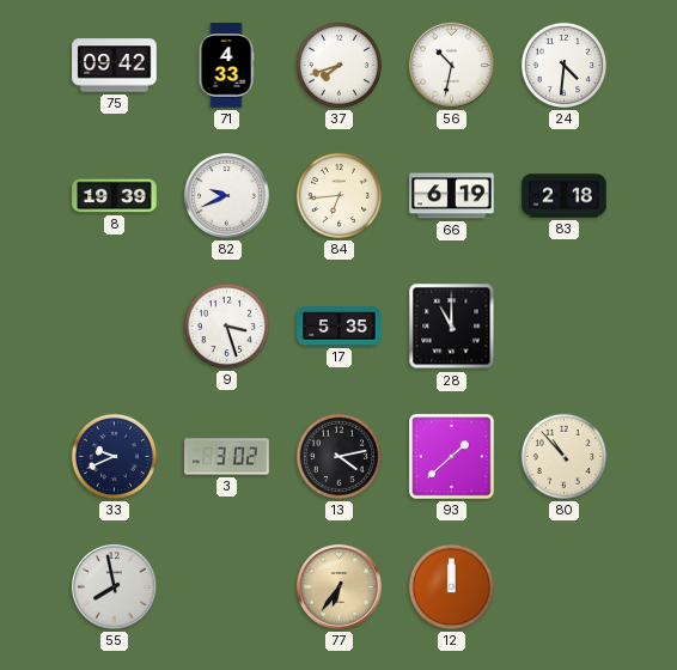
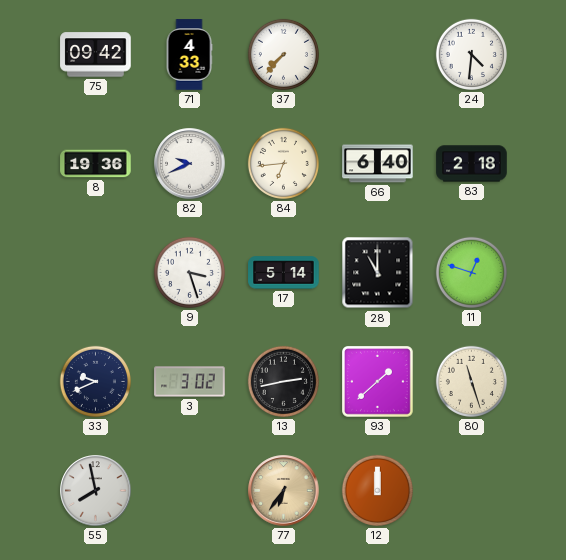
37: 7:42 -> 7:37 (283, 54)
56: 10:32 -> none (452, 66)
8: 19:39 -> 19:36 (96, 164)
66: 6:19 -> 6:40 (378, 164)
17: 5:35 -> 5:14 (284, 273)
11: none -> 12:48 (471, 272)
13: 4:13 -> 2:43 (283, 381)
80: 10:53 -> 11:27 (471, 381)
